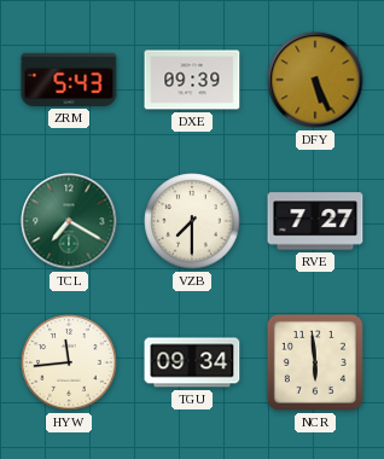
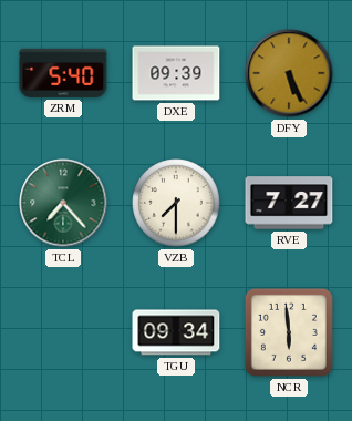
ZRM: 5:43 -> 5:40 (63, 73)
TCL: 7:20 -> 7:23 (63, 203)
HYW: 11:44 -> none (69, 362)
